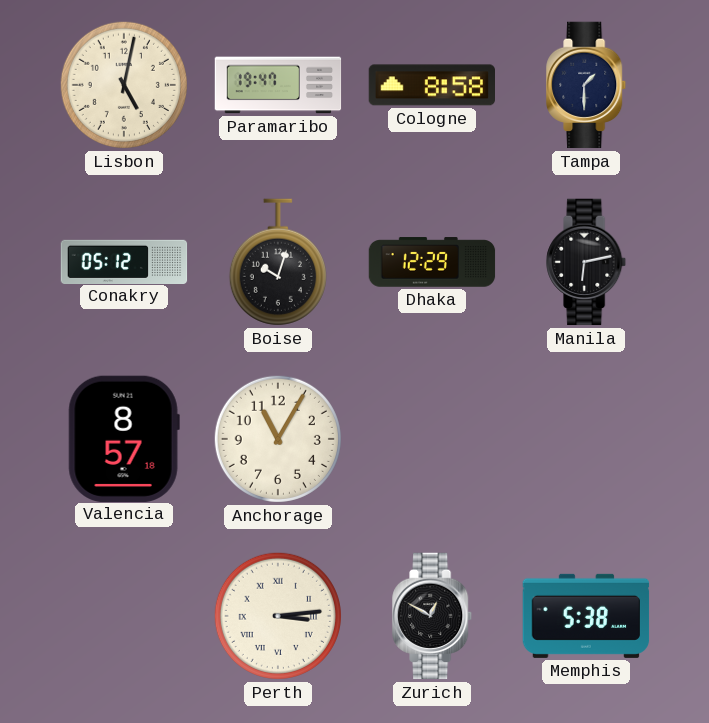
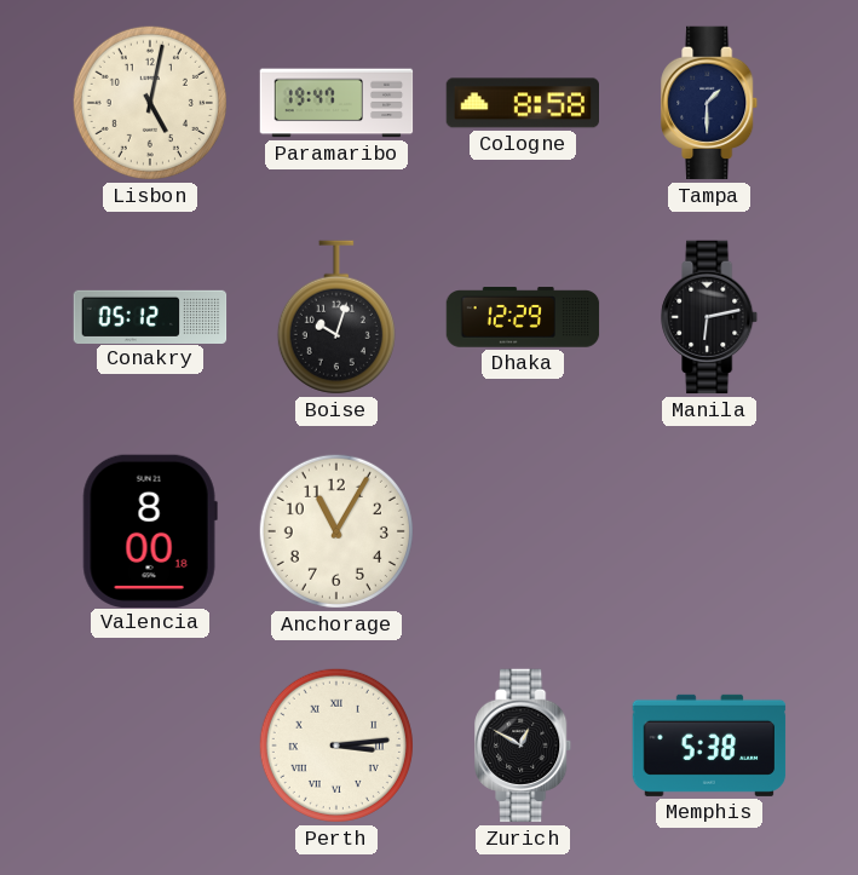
Valencia: 8:57 -> 8:00 (150, 530)
